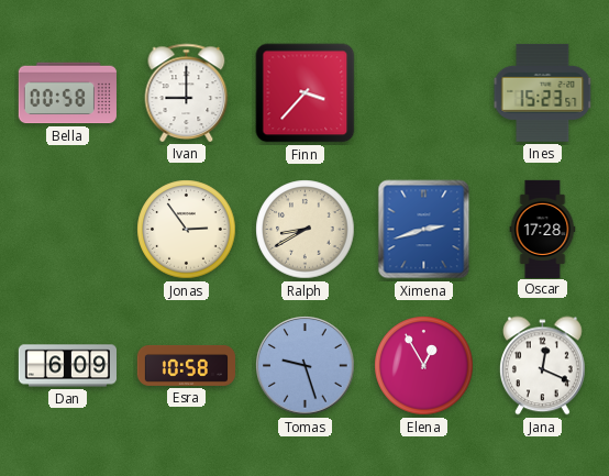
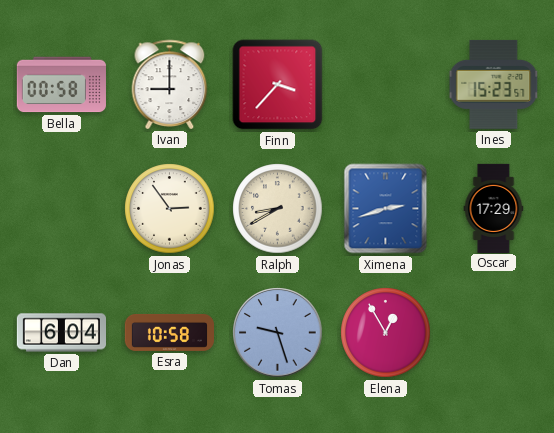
Oscar: 17:28 -> 17:29 (494, 208)
Dan: 6:09 -> 6:04 (61, 333)
Jana: 12:19 -> none (543, 366)
